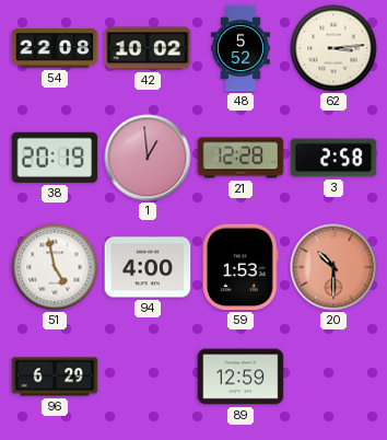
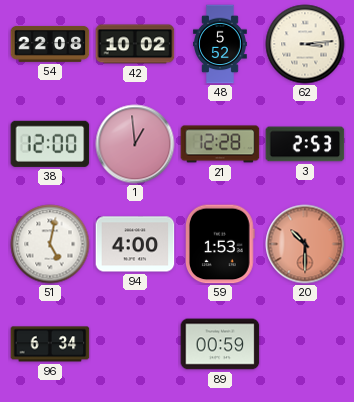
38: 20:19 -> 12:00 (50, 144)
3: 2:58 -> 2:53 (305, 144)
51: 4:58 -> 5:02 (50, 244)
96: 6:29 -> 6:34 (50, 344)
89: 12:59 -> 00:59 (220, 344)
